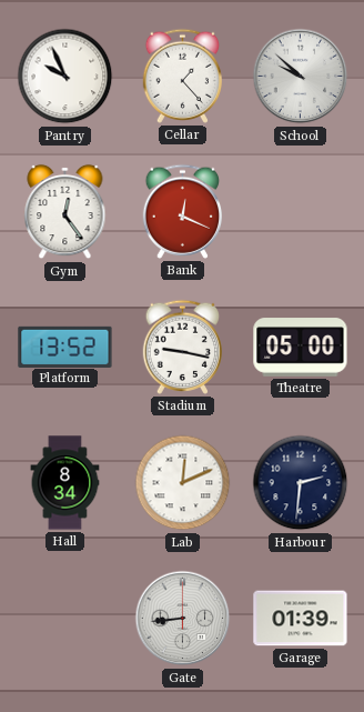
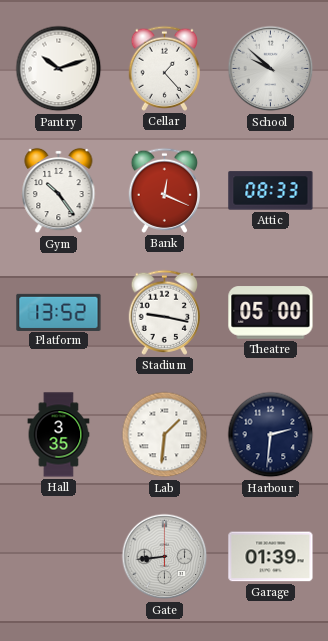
Pantry: 9:56 -> 10:12 (59, 69)
Gym: 12:24 -> 10:24 (59, 191)
Attic: none -> 08:33 (271, 191)
Hall: 8:34 -> 3:35 (59, 435)
Lab: 12:11 -> 1:31 (165, 435)
